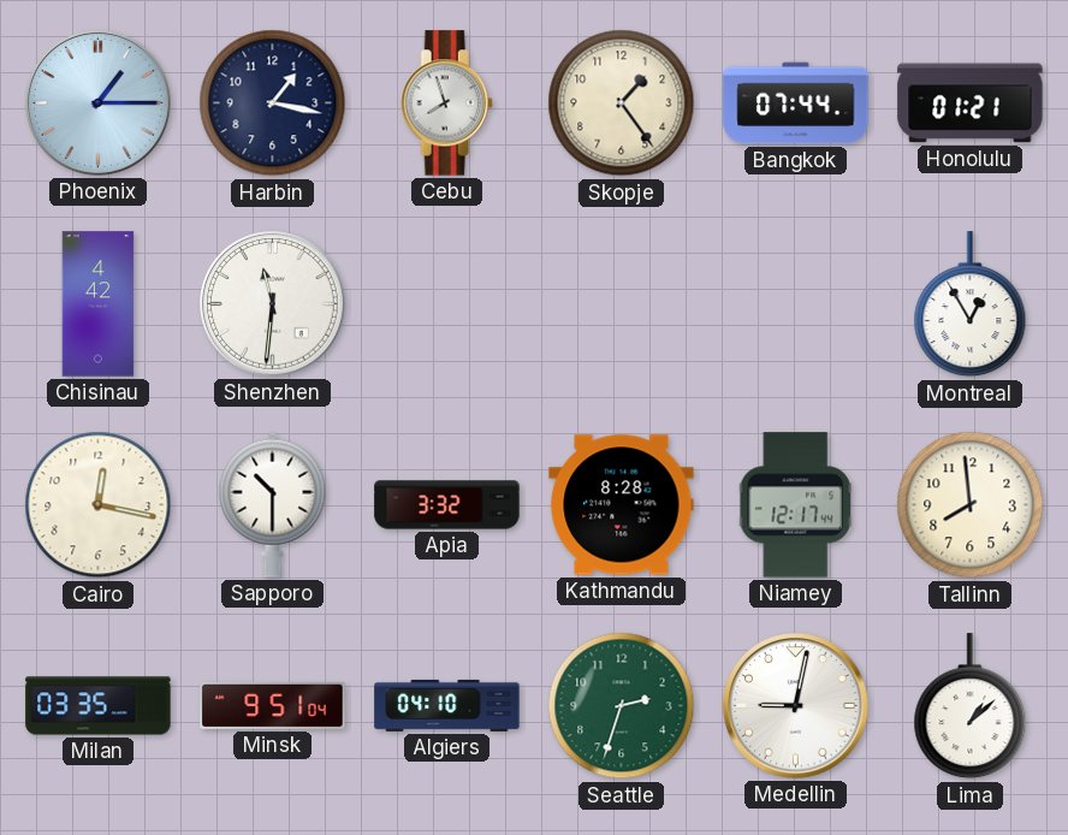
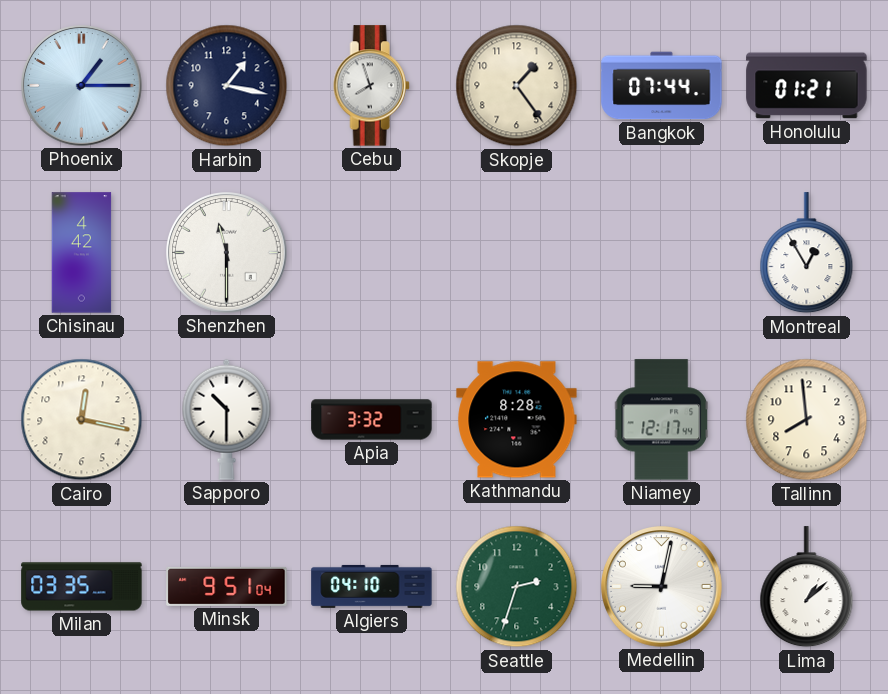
Shenzhen: 11:31 -> 11:30 (227, 253)
